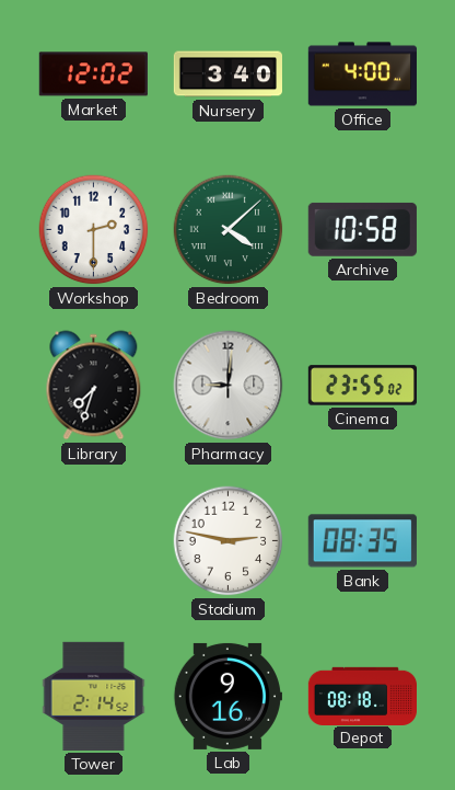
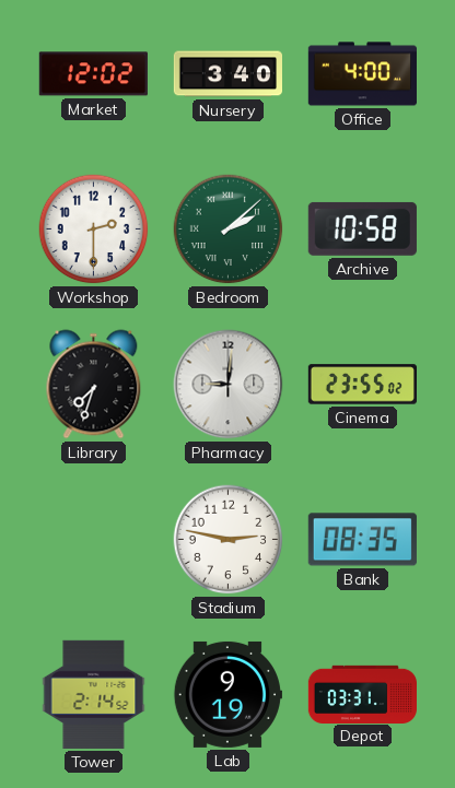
Bedroom: 4:08 -> 2:08 (229, 230)
Lab: 9:16 -> 9:19 (227, 694)
Depot: 08:18 -> 03:31 (362, 694)
